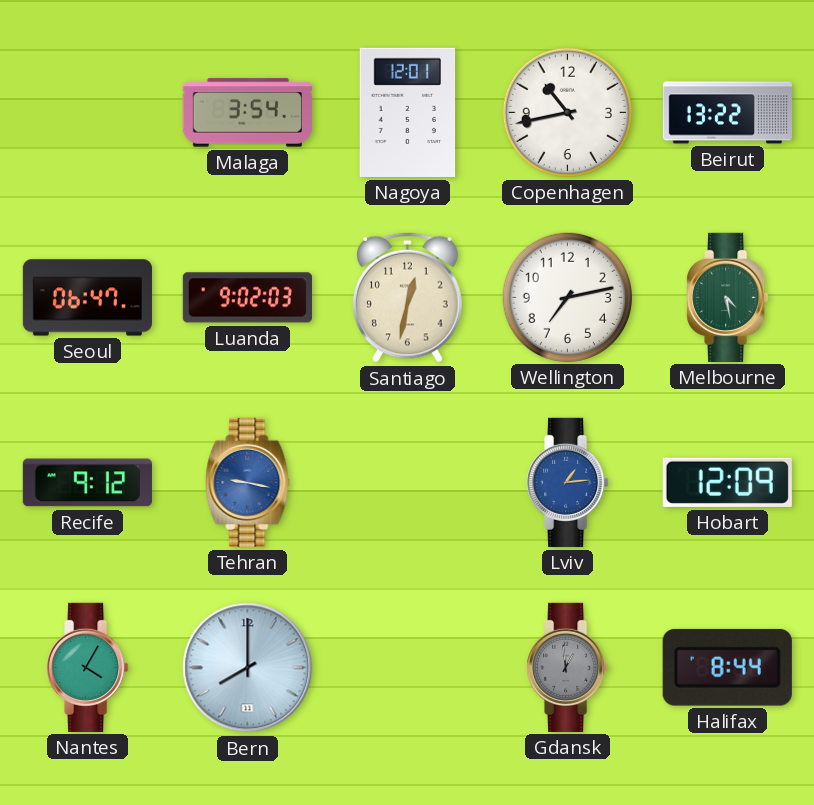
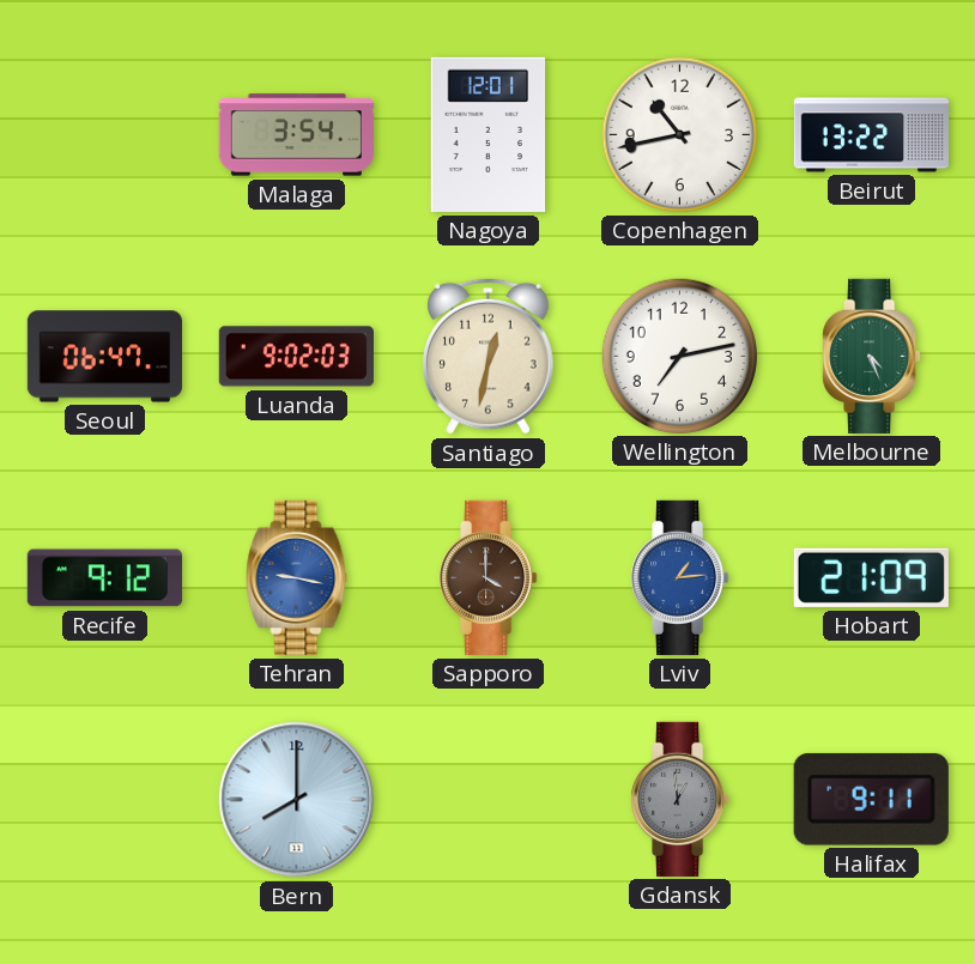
Melbourne: 4:28 -> 4:26 (872, 356)
Sapporo: none -> 4:00 (489, 577)
Hobart: 12:09 -> 21:09 (871, 577)
Nantes: 4:05 -> none (88, 667)
Halifax: 8:44 -> 9:11 (871, 799)
